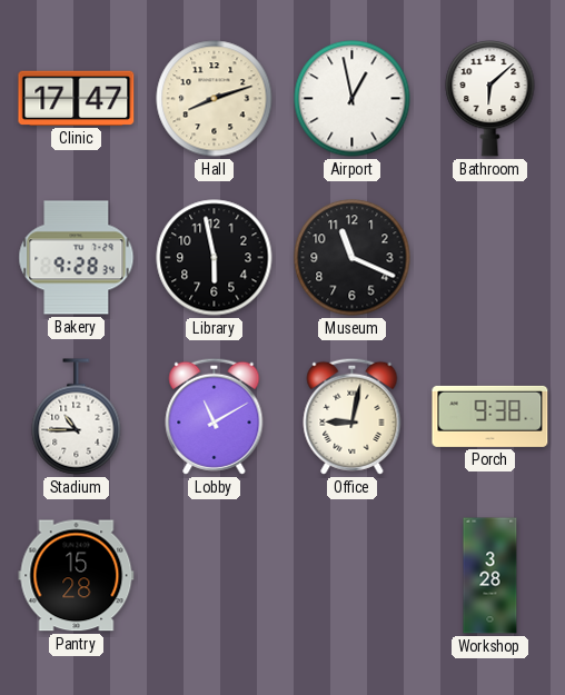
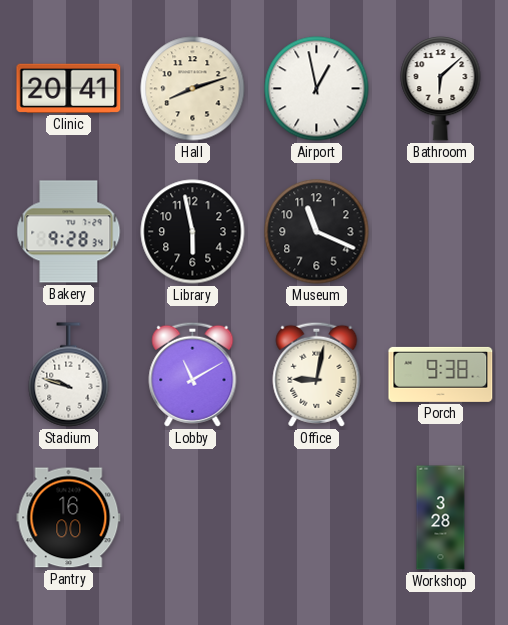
Clinic: 17:47 -> 20:41 (69, 88)
Stadium: 10:45 -> 9:48 (69, 375)
Pantry: 15:28 -> 16:00 (69, 518)
